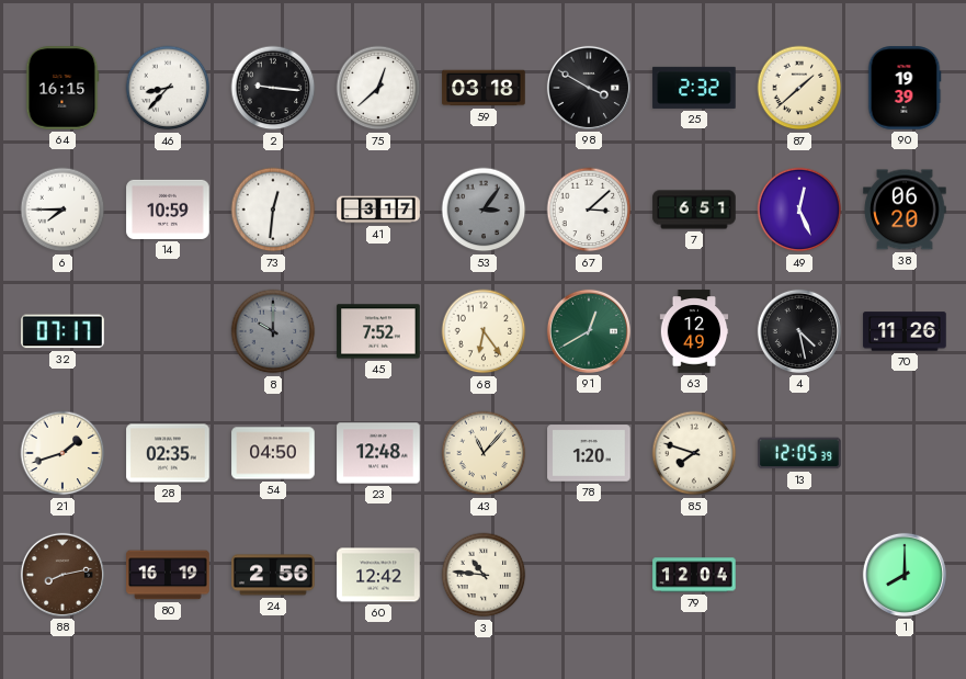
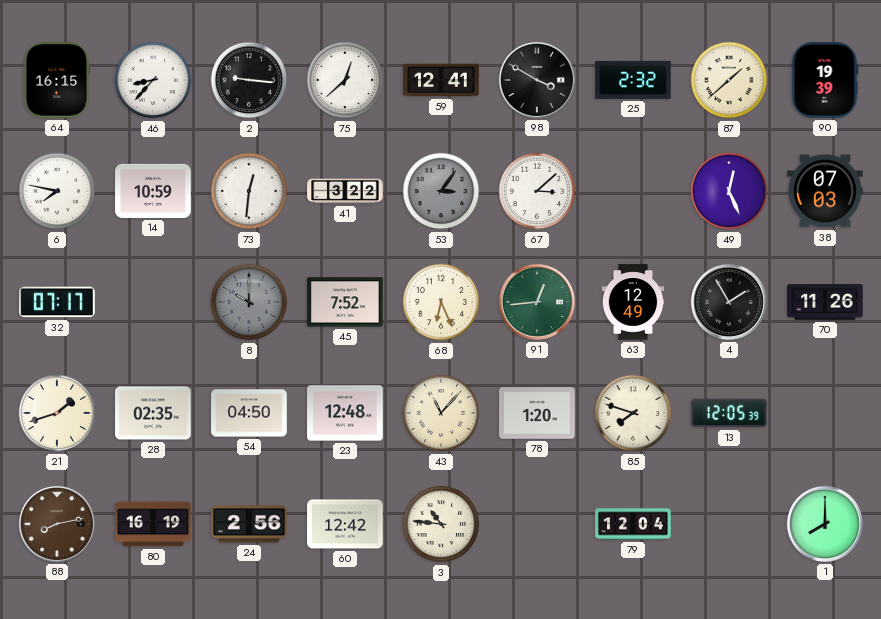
59: 03:18 -> 12:41 (441, 80)
6: 7:45 -> 7:47 (57, 191)
41: 3:17 -> 3:22 (345, 191)
7: 6:51 -> none (694, 210)
38: 06:20 -> 07:03 (825, 191)
68: 6:24 -> 6:26 (441, 302)
91: 12:40 -> 12:44 (537, 302)
4: 4:28 -> 1:55 (729, 302)
